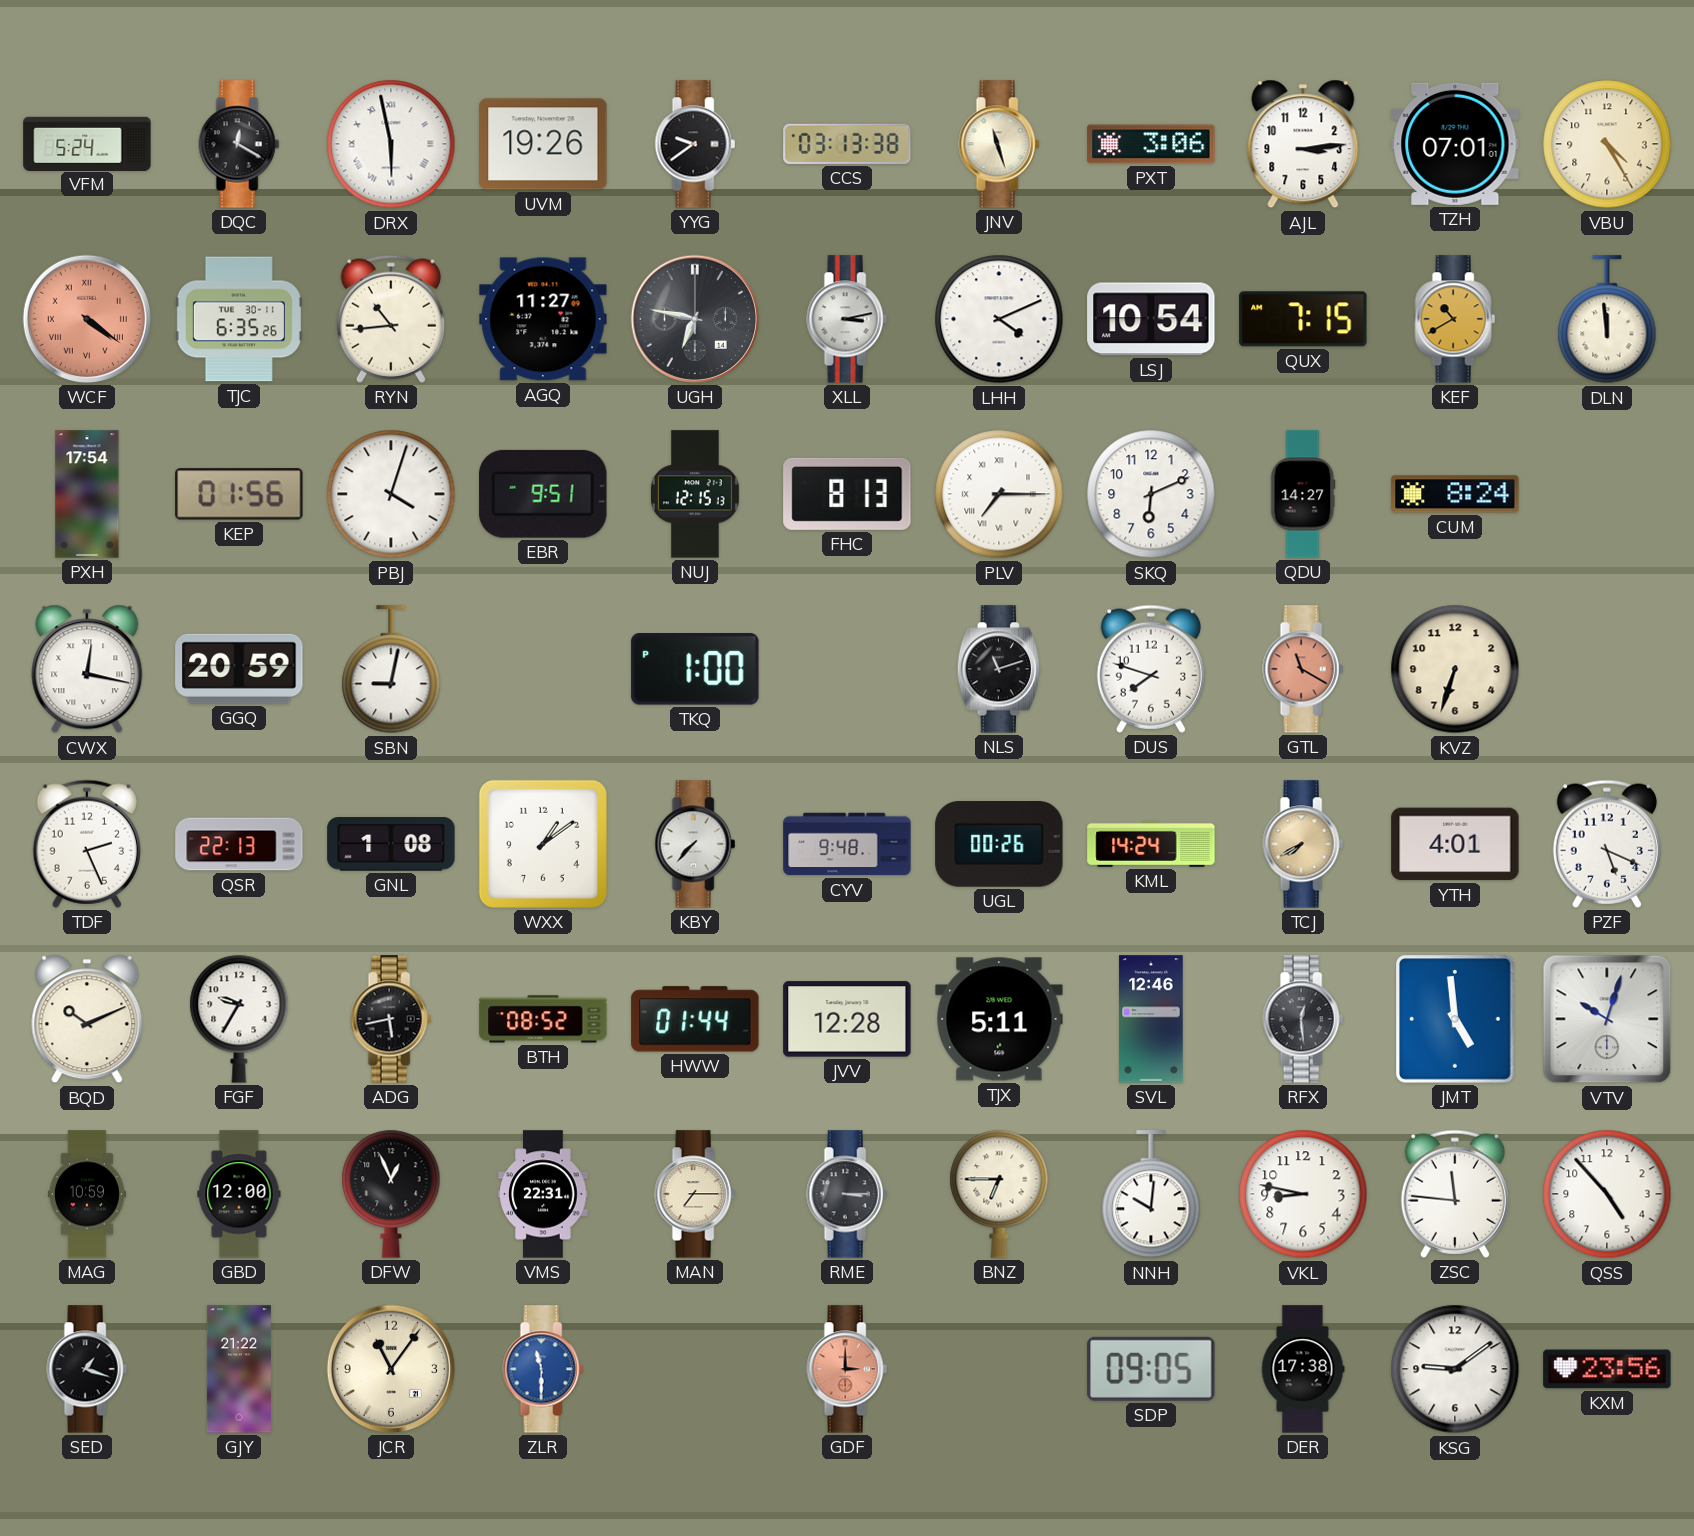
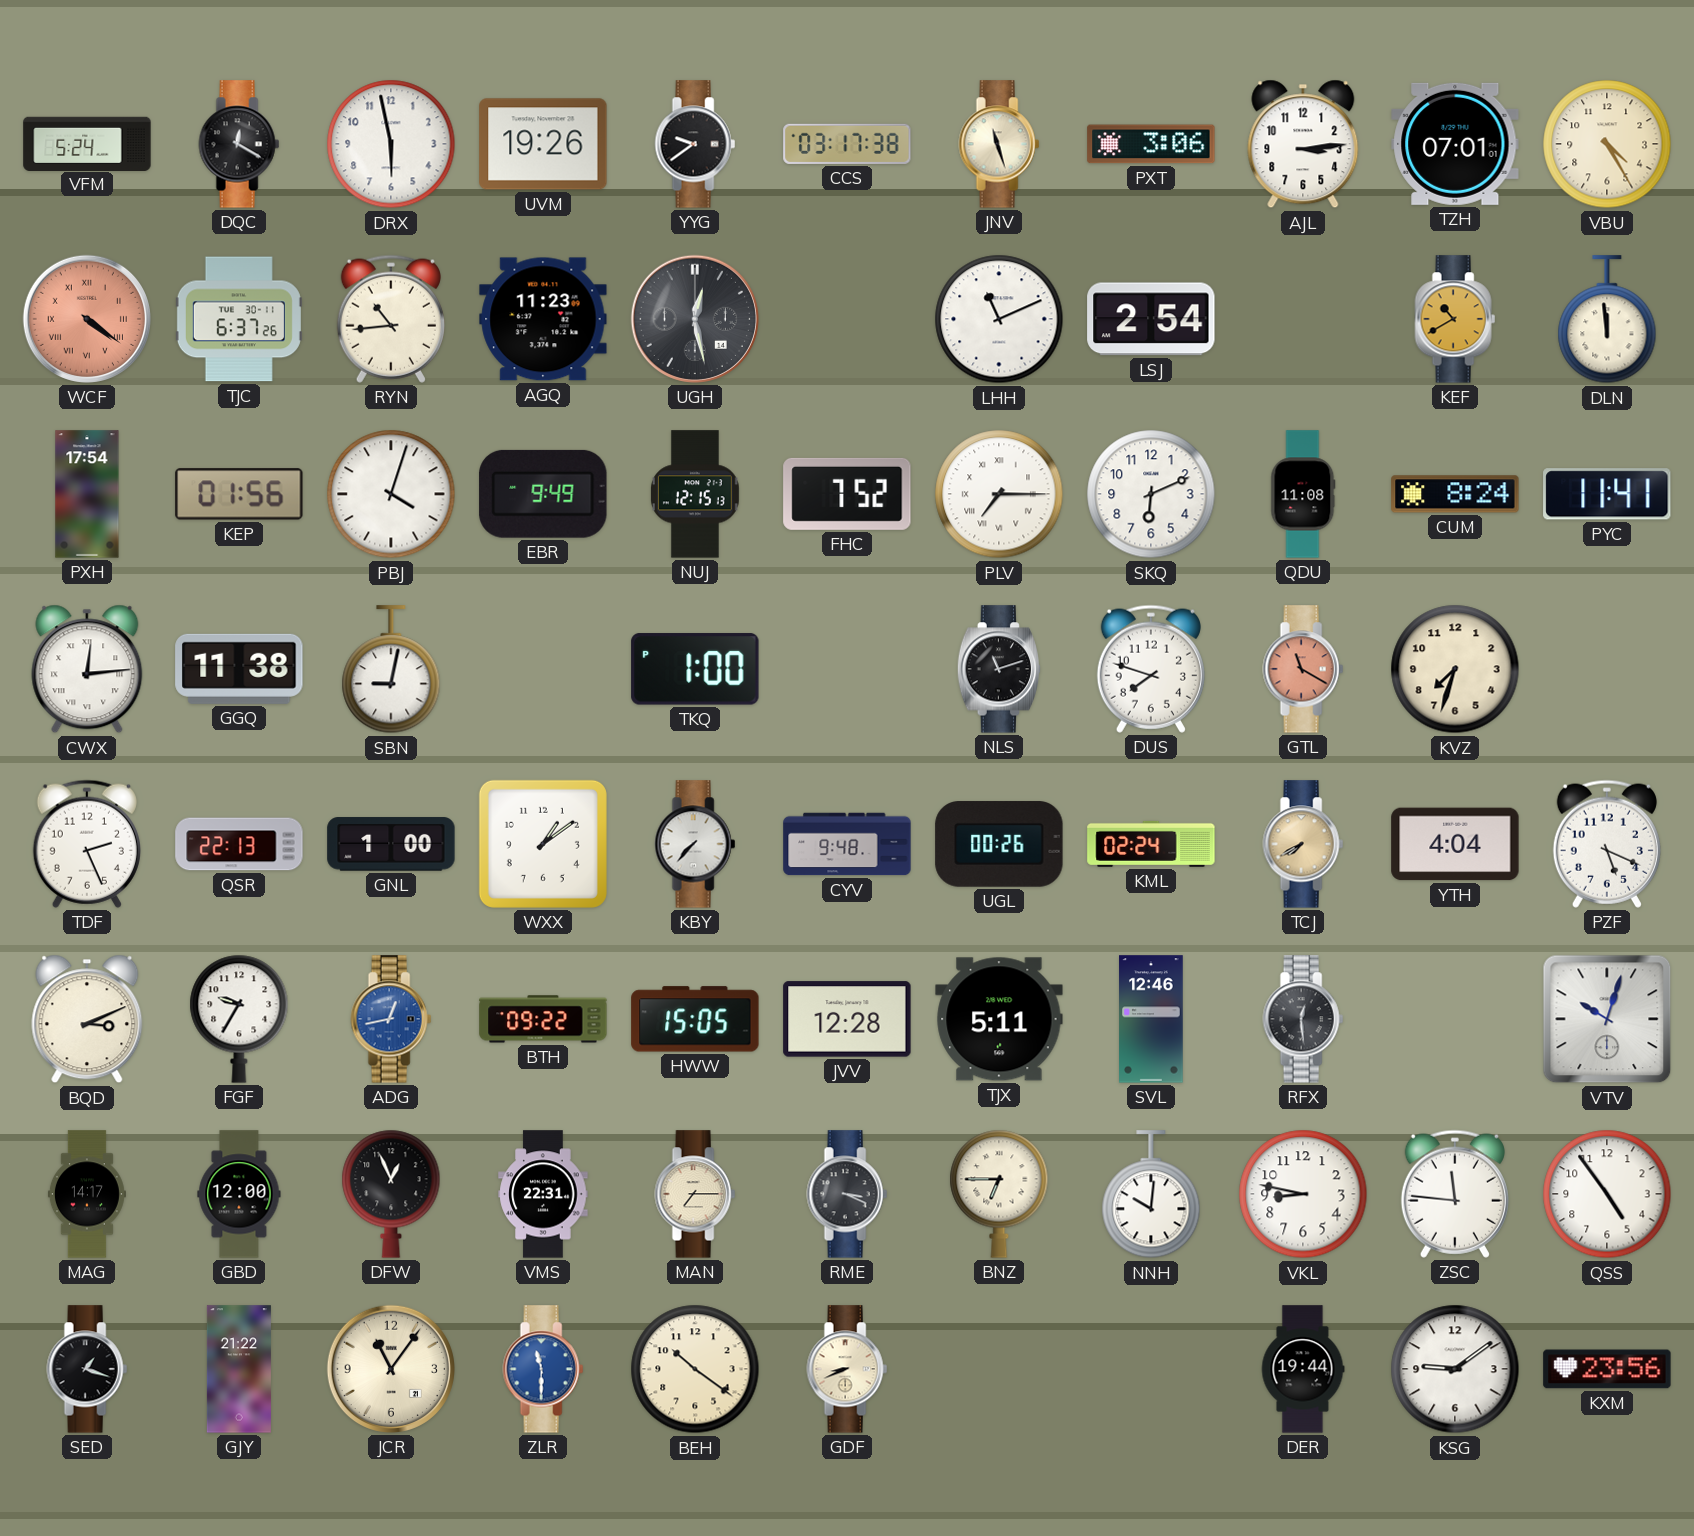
DRX numerals: Roman -> Arabic (391, 144)
CCS: 03:13 -> 03:17 (847, 144)
TJC: 6:35 -> 6:37 (239, 319)
AGQ: 11:27 -> 11:23 (543, 319)
UGH: 6:47 -> 12:28 (695, 319)
XLL: 3:13 -> none (847, 319)
LHH: 4:11 -> 11:11 (999, 319)
LSJ: 10:54 -> 2:54 (1151, 319)
QUX: 7:15 -> none (1303, 319)
EBR: 9:51 -> 9:49 (543, 494)
FHC: 8:13 -> 7:52 (847, 494)
QDU: 14:27 -> 11:08 (1303, 494)
PYC: none -> 11:41 (1607, 494)
CWX: 12:17 -> 12:14 (87, 669)
GGQ: 20:59 -> 11:38 (239, 669)
KVZ: 6:33 -> 7:33 (1455, 669)
GNL: 1:08 -> 1:00 (391, 844)
KML: 14:24 -> 02:24 (1151, 844)
YTH: 4:01 -> 4:04 (1455, 844)
BQD: 10:11 -> 3:11 (87, 1019)
ADG: 5:43 -> 12:43 (391, 1019)
ADG dial: black -> blue (391, 1019)
BTH: 08:52 -> 09:22 (543, 1019)
HWW: 01:44 -> 15:05 (695, 1019)
JMT: 4:59 -> none (1455, 1019)
MAG: 10:59 -> 14:17 (87, 1194)
RME: 3:15 -> 3:19 (847, 1194)
QSS: 4:53 -> 4:54 (1607, 1194)
BEH: none -> 10:21 (695, 1369)
GDF: 3:00 -> 8:41 (847, 1369)
GDF dial: salmon -> cream (847, 1369)
SDP: 09:05 -> none (1151, 1369)
DER: 17:38 -> 19:44 (1303, 1369)
